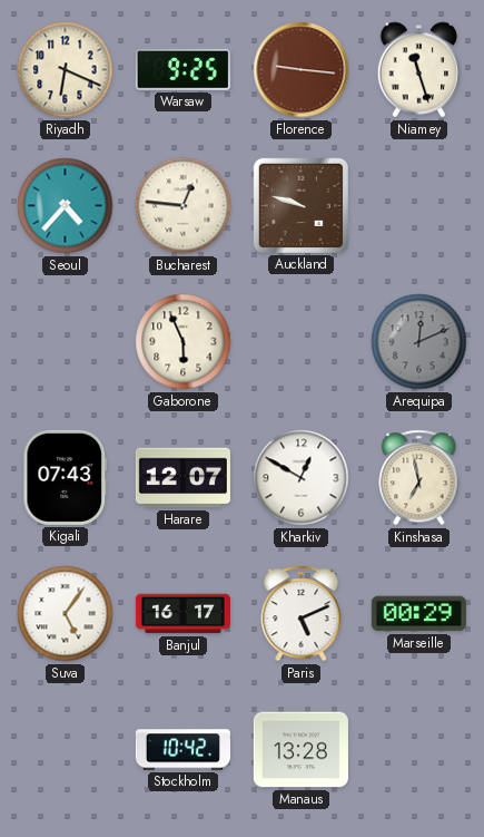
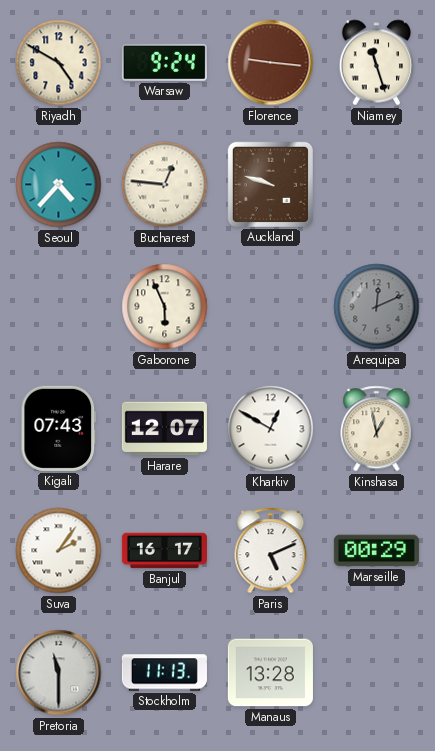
Riyadh: 6:19 -> 4:50 (59, 63)
Warsaw: 9:25 -> 9:24 (164, 62)
Kinshasa: 6:58 -> 12:58 (377, 429)
Suva: 5:06 -> 2:06 (59, 551)
Pretoria: none -> 11:30 (59, 673)
Stockholm: 10:42 -> 11:13 (164, 673)
